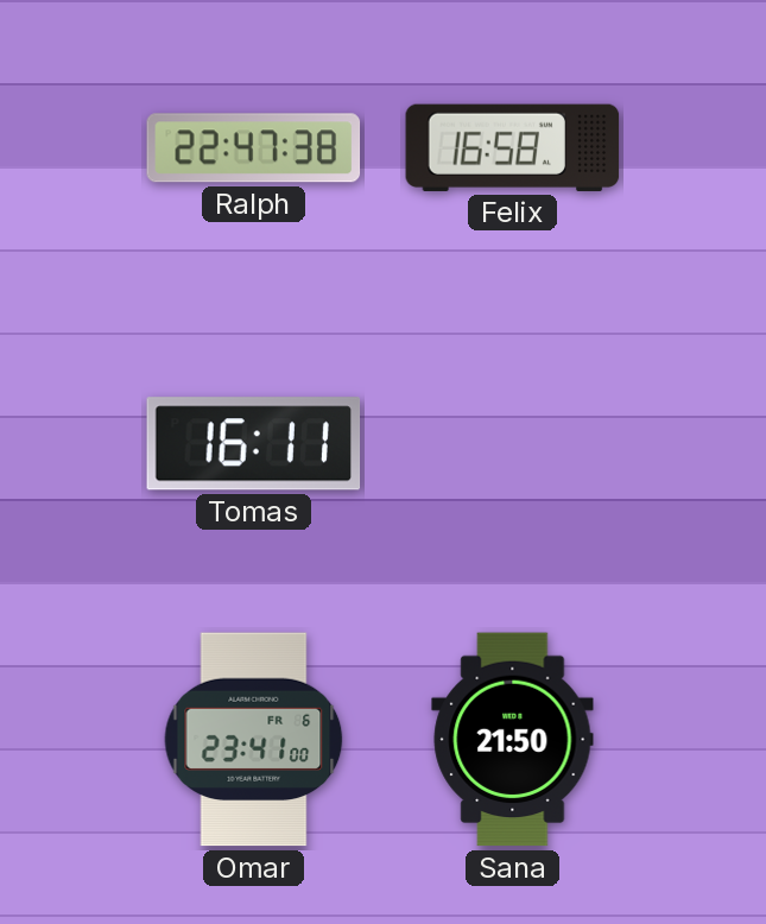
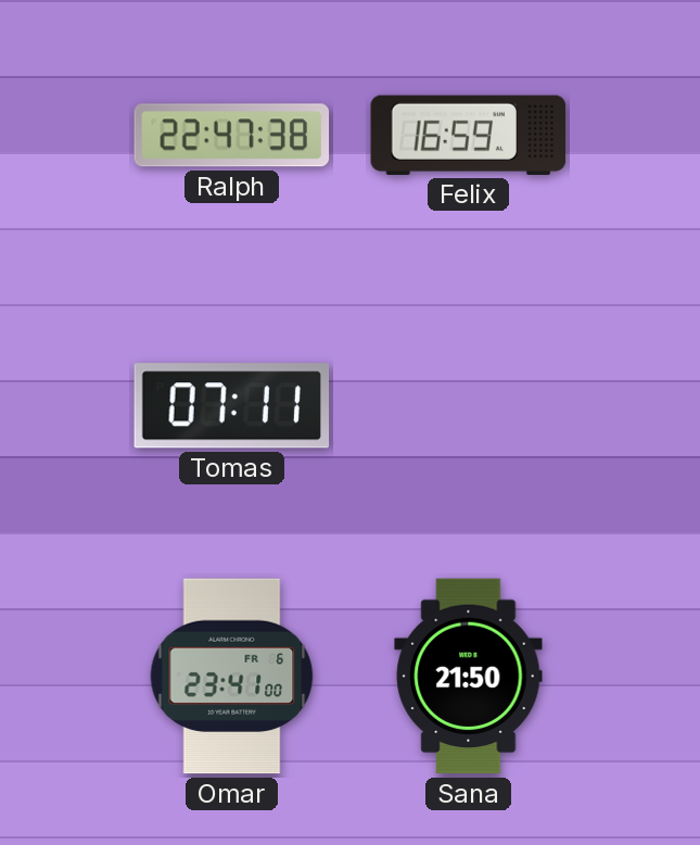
Felix: 16:58 -> 16:59 (469, 135)
Tomas: 16:11 -> 07:11 (232, 406)
